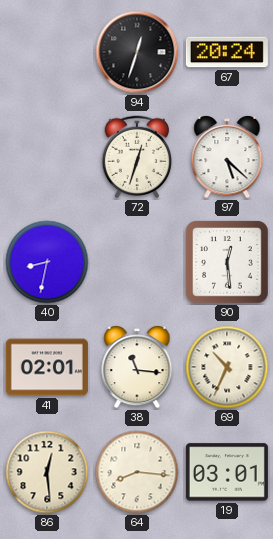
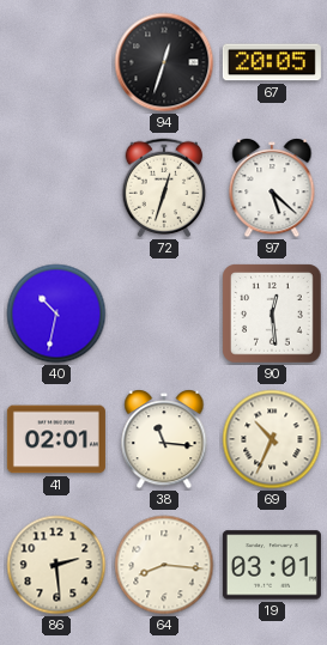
67: 20:24 -> 20:05 (272, 62)
40: 8:32 -> 10:32 (56, 314)
86: 12:29 -> 2:29 (56, 565)
